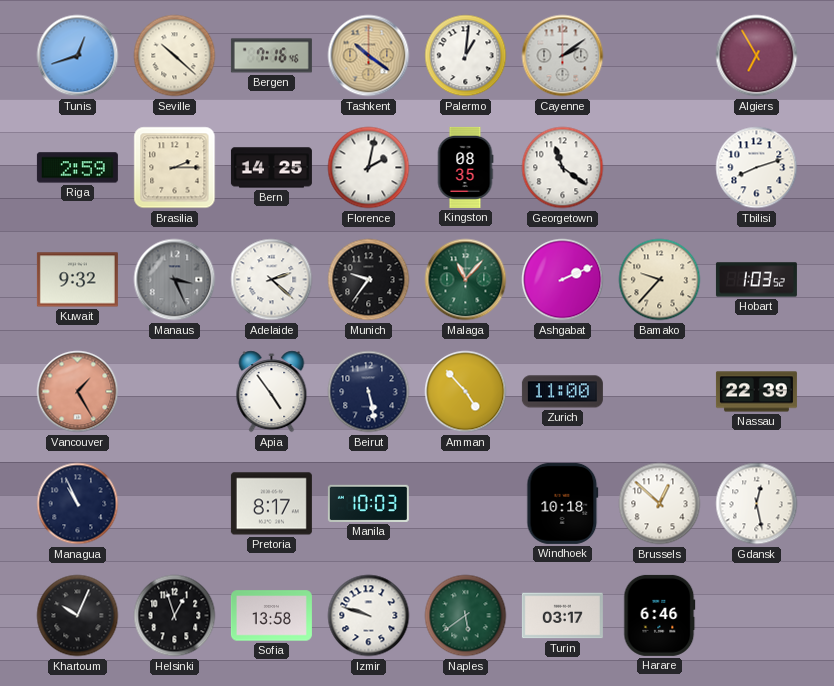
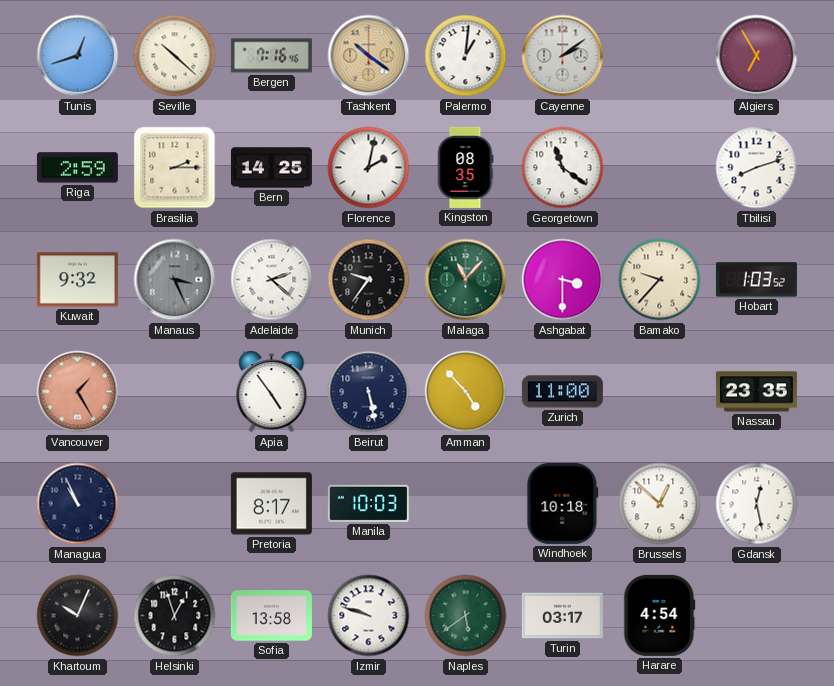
Ashgabat: 2:11 -> 3:30 (563, 280)
Nassau: 22:39 -> 23:35 (756, 392)
Harare: 6:46 -> 4:54 (660, 615)
